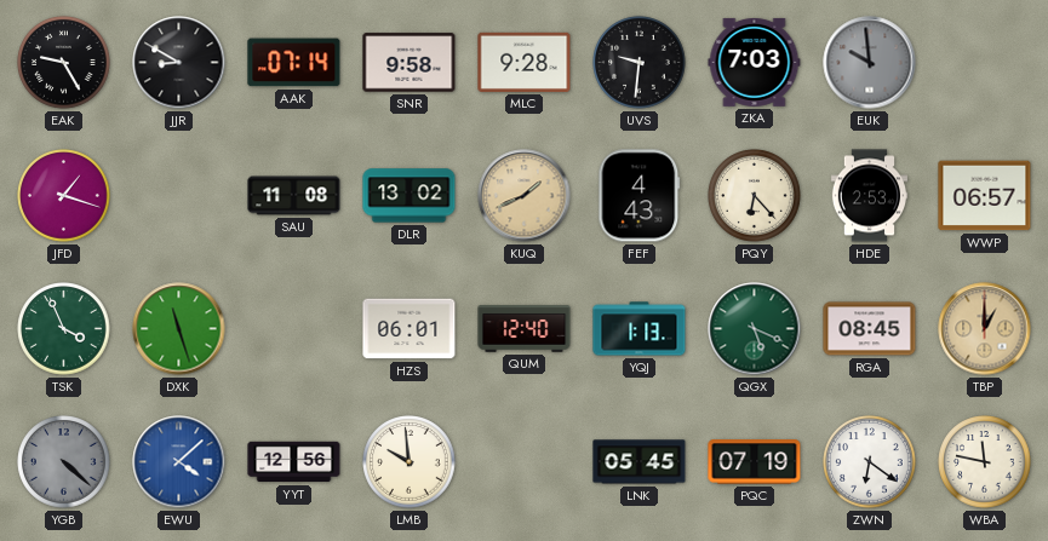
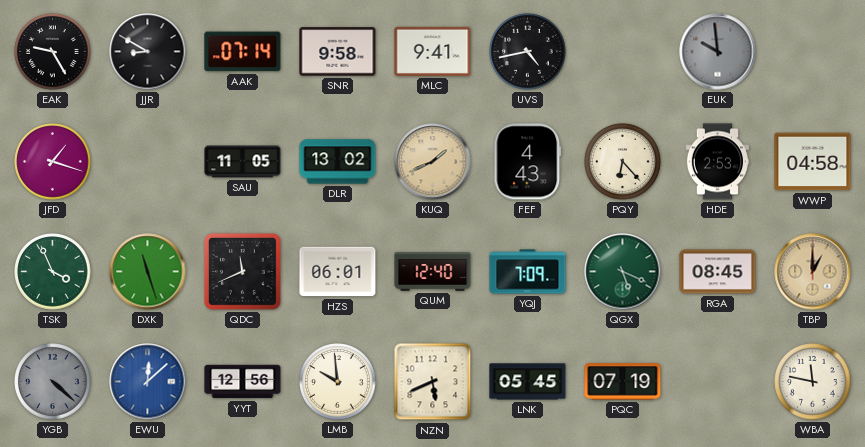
MLC: 9:28 -> 9:41 (433, 51)
UVS: 9:31 -> 4:43 (528, 52)
ZKA: 7:03 -> none (755, 62)
SAU: 11:08 -> 11:05 (243, 162)
WWP: 06:57 -> 04:58 (813, 162)
QDC: none -> 11:41 (242, 271)
YQJ: 1:13 -> 7:09 (528, 272)
EWU: 4:08 -> 12:08 (148, 382)
NZN: none -> 5:41 (433, 382)
ZWN: 6:21 -> none (870, 462)
